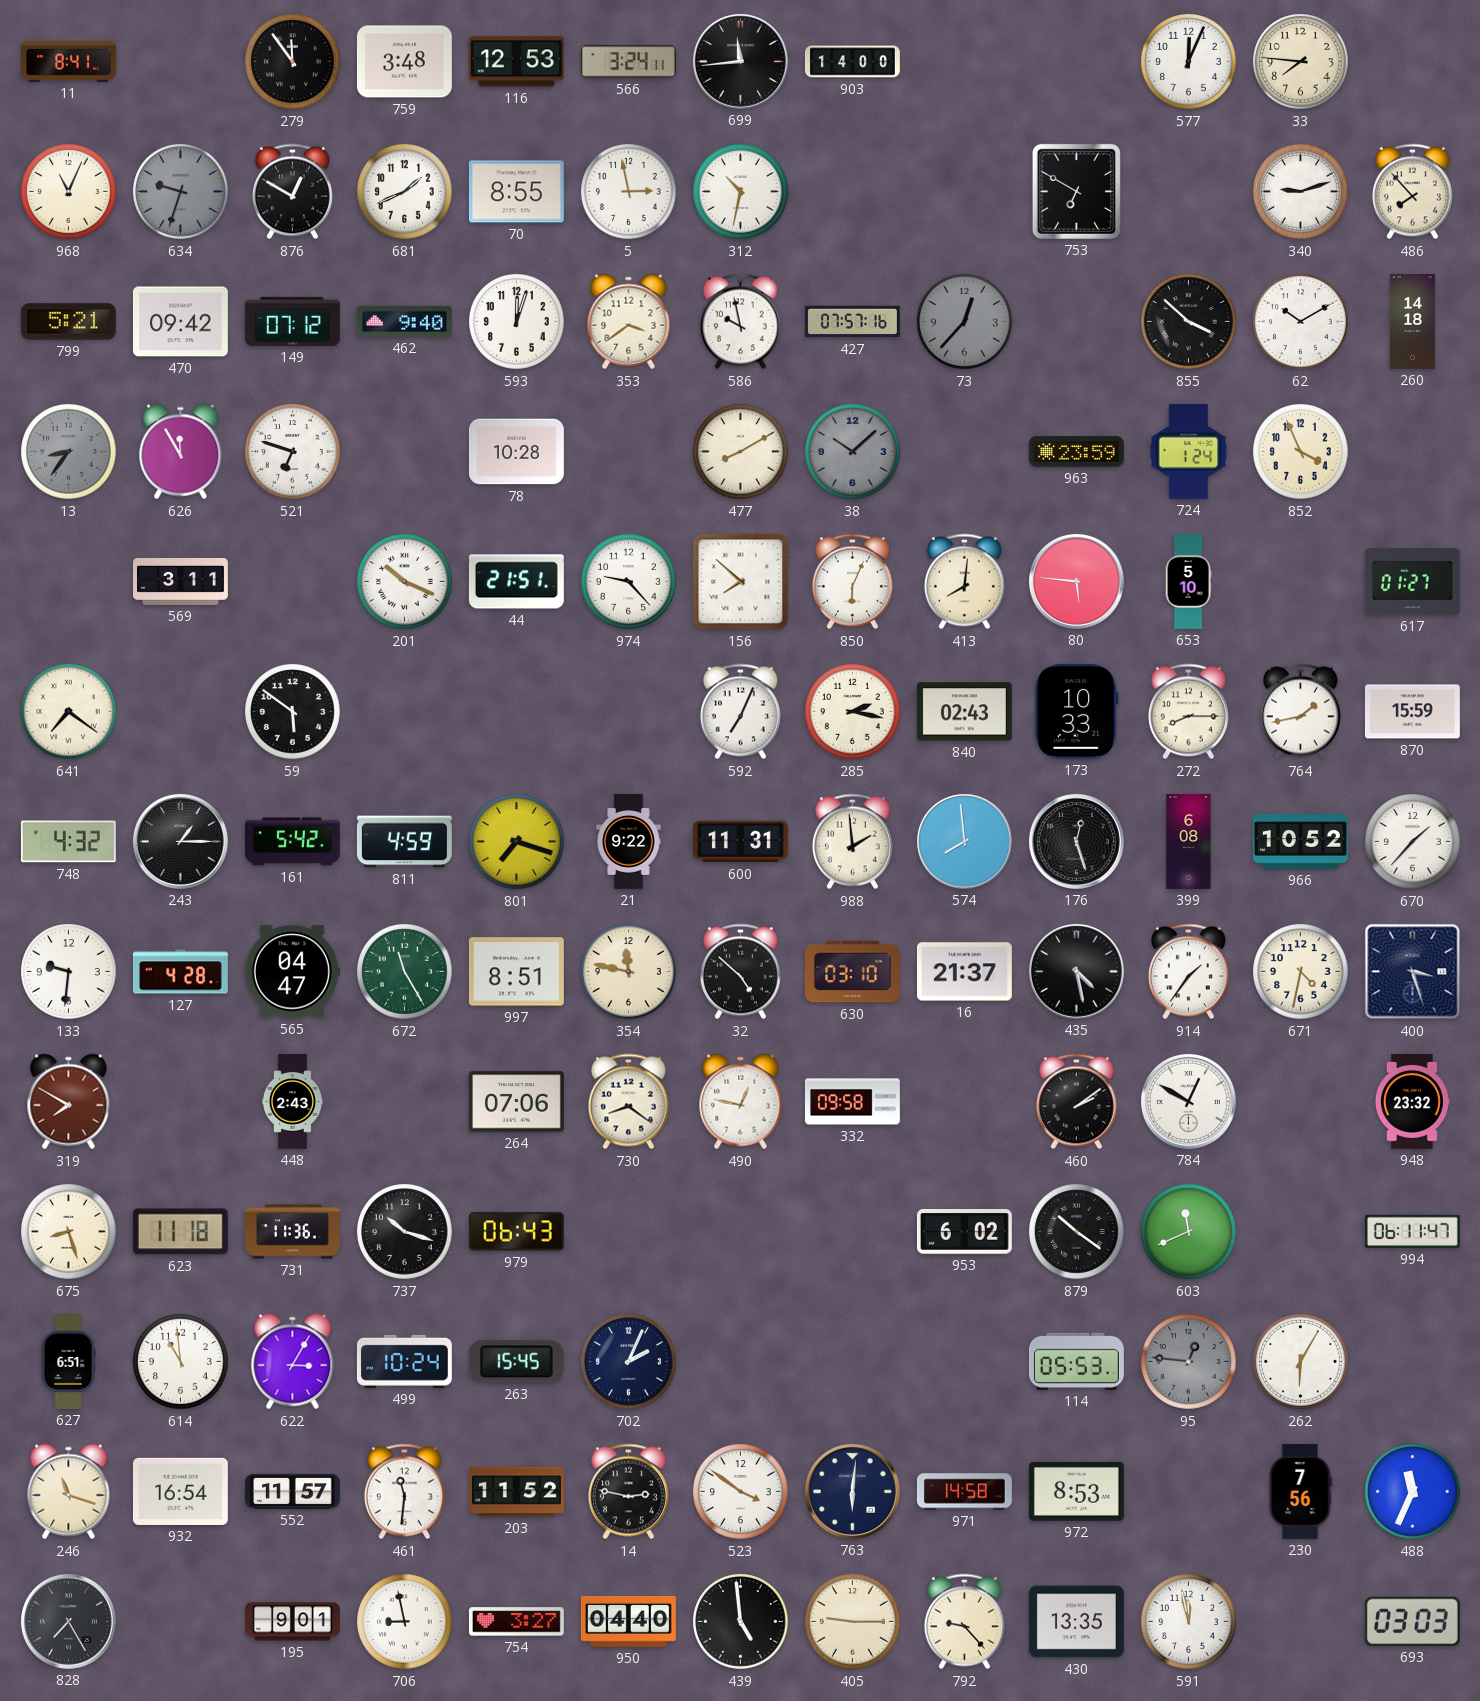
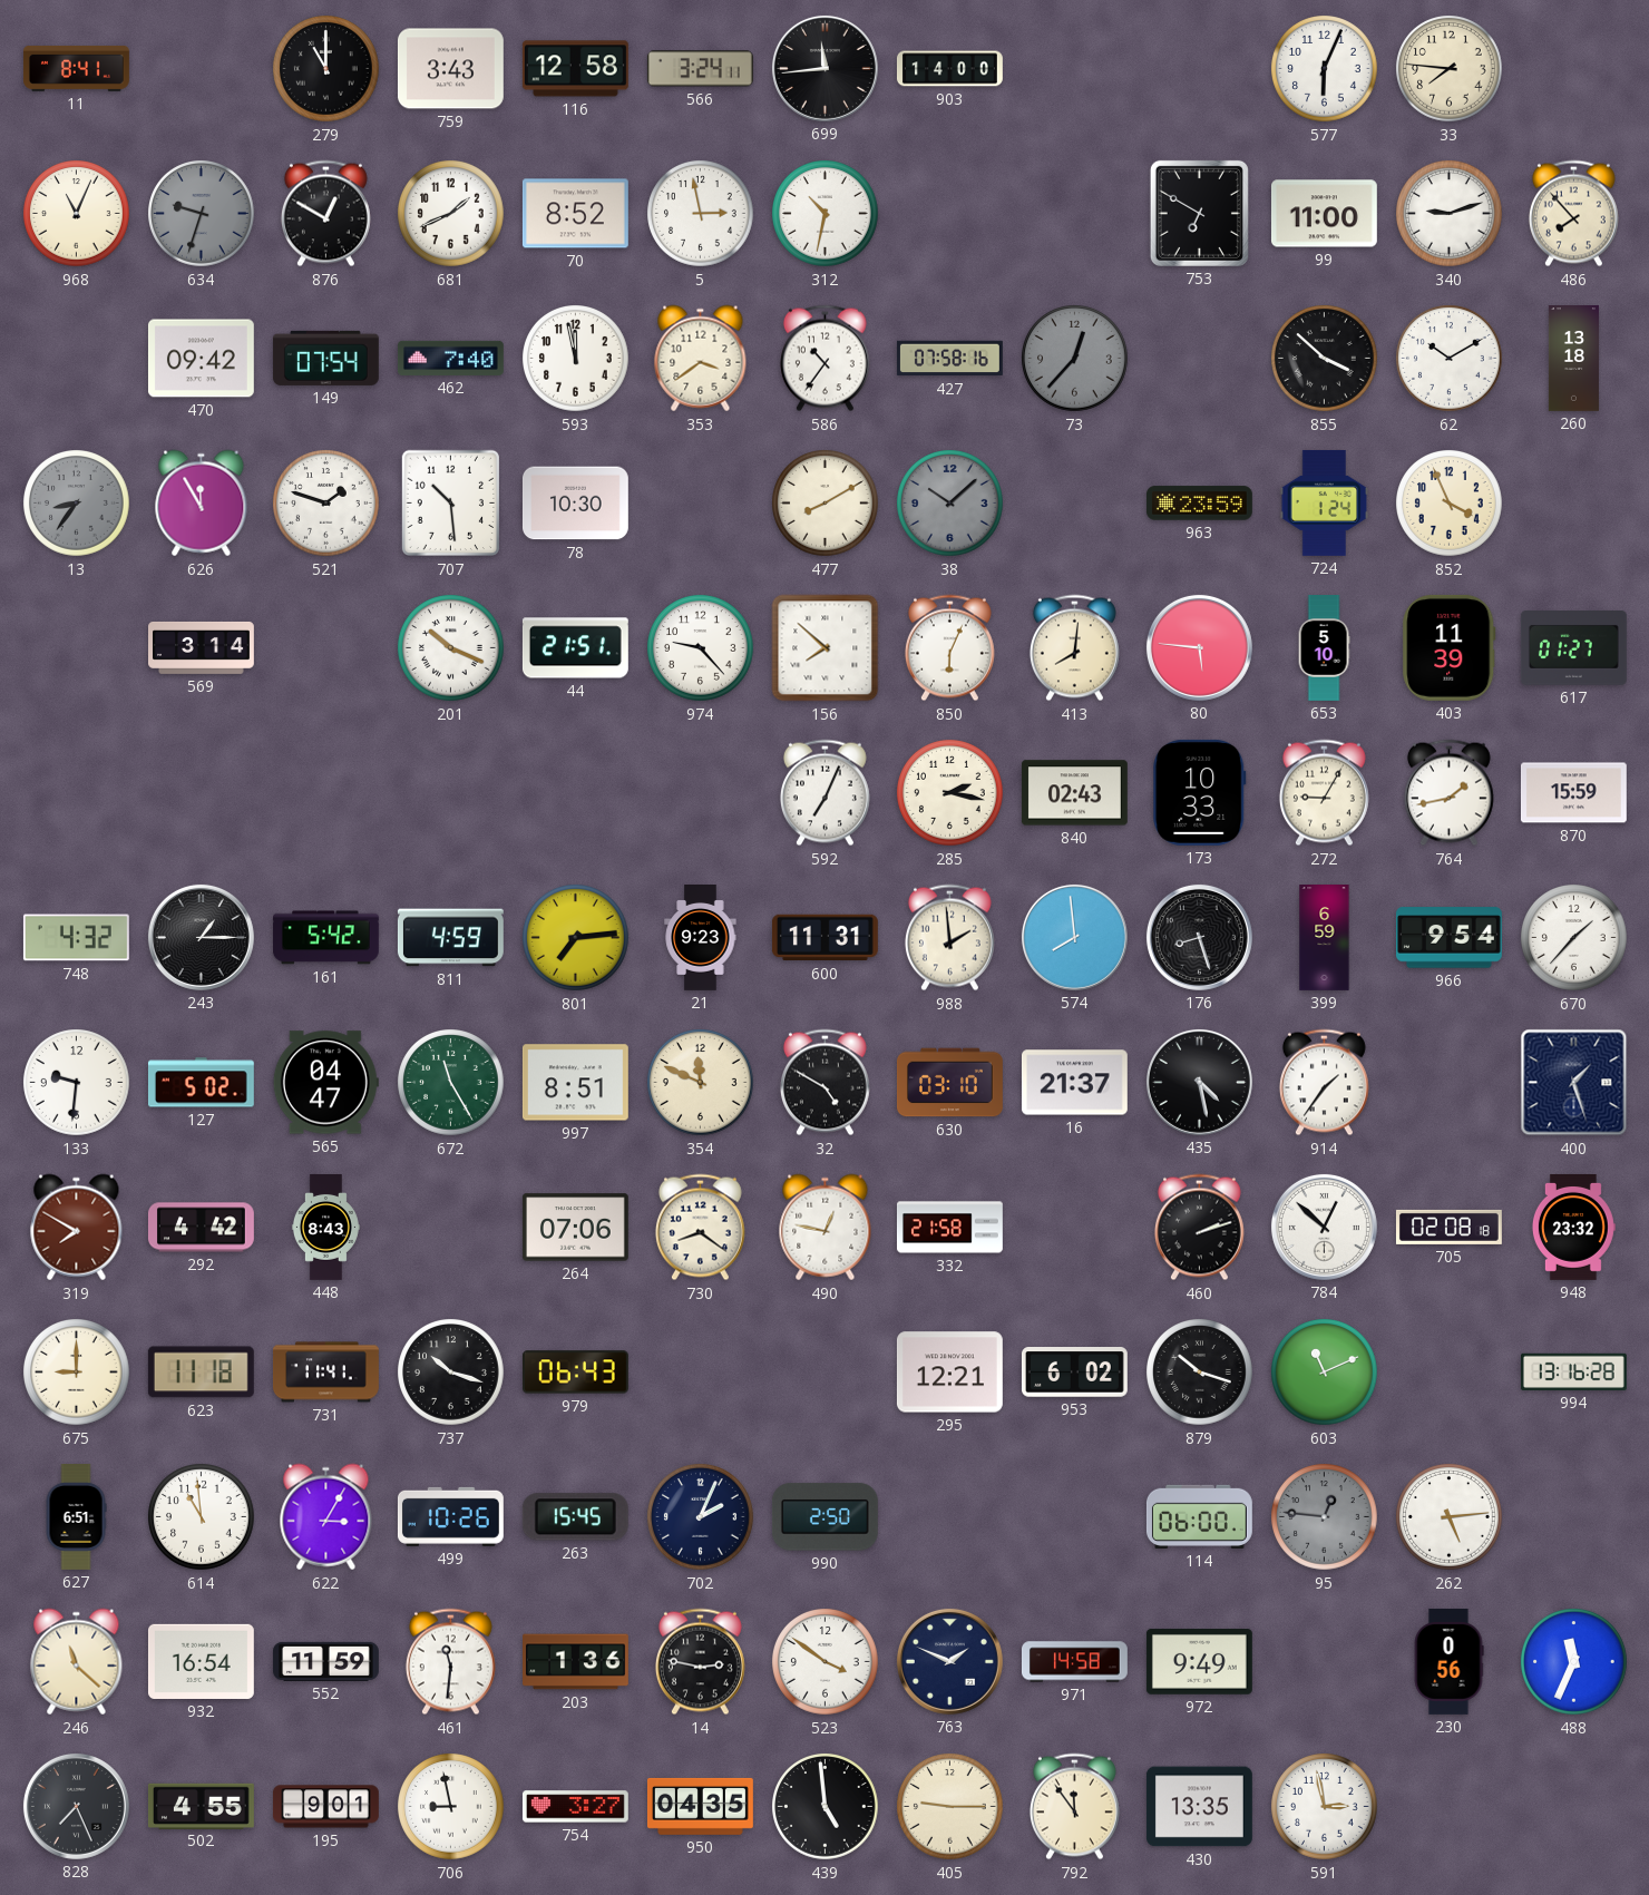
279: 11:54 -> 11:00 (326, 69)
759: 3:48 -> 3:43 (450, 69)
116: 12:53 -> 12:58 (575, 69)
577: 12:04 -> 6:04 (1325, 69)
70: 8:55 -> 8:52 (575, 214)
99: none -> 11:00 (1324, 214)
799: 5:21 -> none (68, 322)
149: 07:12 -> 07:54 (325, 358)
462: 9:40 -> 7:40 (450, 358)
593: 12:03 -> 11:58 (576, 359)
586: 9:58 -> 10:36 (825, 359)
427: 07:57 -> 07:58 (949, 359)
260: 14:18 -> 13:18 (1573, 359)
521: 6:48 -> 1:48 (326, 504)
707: none -> 10:29 (450, 504)
78: 10:28 -> 10:30 (575, 504)
569: 3:11 -> 3:14 (202, 647)
403: none -> 11:39 (1450, 647)
641: 7:21 -> none (69, 712)
59: 5:51 -> none (293, 712)
272: 8:15 -> 9:05 (1324, 793)
801: 7:18 -> 7:14 (576, 938)
21: 9:22 -> 9:23 (701, 938)
176: 12:27 -> 8:27 (1199, 937)
399: 6:08 -> 6:59 (1325, 938)
966: 10:52 -> 9:54 (1448, 938)
127: 4:28 -> 5:02 (201, 1083)
354: 11:47 -> 11:49 (701, 1083)
32: 4:52 -> 4:50 (825, 1083)
671: 4:32 -> none (1301, 972)
400: 3:27 -> 1:27 (1574, 1083)
292: none -> 4:42 (201, 1228)
448: 2:43 -> 8:43 (325, 1228)
332: 09:58 -> 21:58 (949, 1228)
460: 2:09 -> 2:12 (1199, 1228)
784: 12:50 -> 12:52 (1324, 1227)
705: none -> 02:08 (1448, 1227)
675: 8:27 -> 9:00 (77, 1373)
731: 11:36 -> 11:41 (326, 1373)
295: none -> 12:21 (949, 1373)
879: 10:21 -> 10:18 (1200, 1373)
603: 11:41 -> 11:11 (1325, 1373)
994: 06:11 -> 13:16 (1573, 1371)
499: 10:24 -> 10:26 (450, 1516)
990: none -> 2:50 (825, 1517)
114: 05:53 -> 06:00 (1199, 1516)
262: 6:05 -> 5:14 (1450, 1517)
246: 11:18 -> 11:22 (77, 1662)
552: 11:57 -> 11:59 (326, 1661)
203: 11:52 -> 1:36 (576, 1662)
763: 6:01 -> 1:49 (949, 1661)
972: 8:53 -> 9:49 (1199, 1662)
230: 7:56 -> 0:56 (1448, 1661)
828: 7:25 -> 7:26 (76, 1806)
502: none -> 4:55 (201, 1806)
950: 04:40 -> 04:35 (700, 1806)
792: 9:23 -> 11:54 (1074, 1807)
591: 11:58 -> 2:58 (1325, 1807)
693: 03:03 -> none (1412, 1621)
